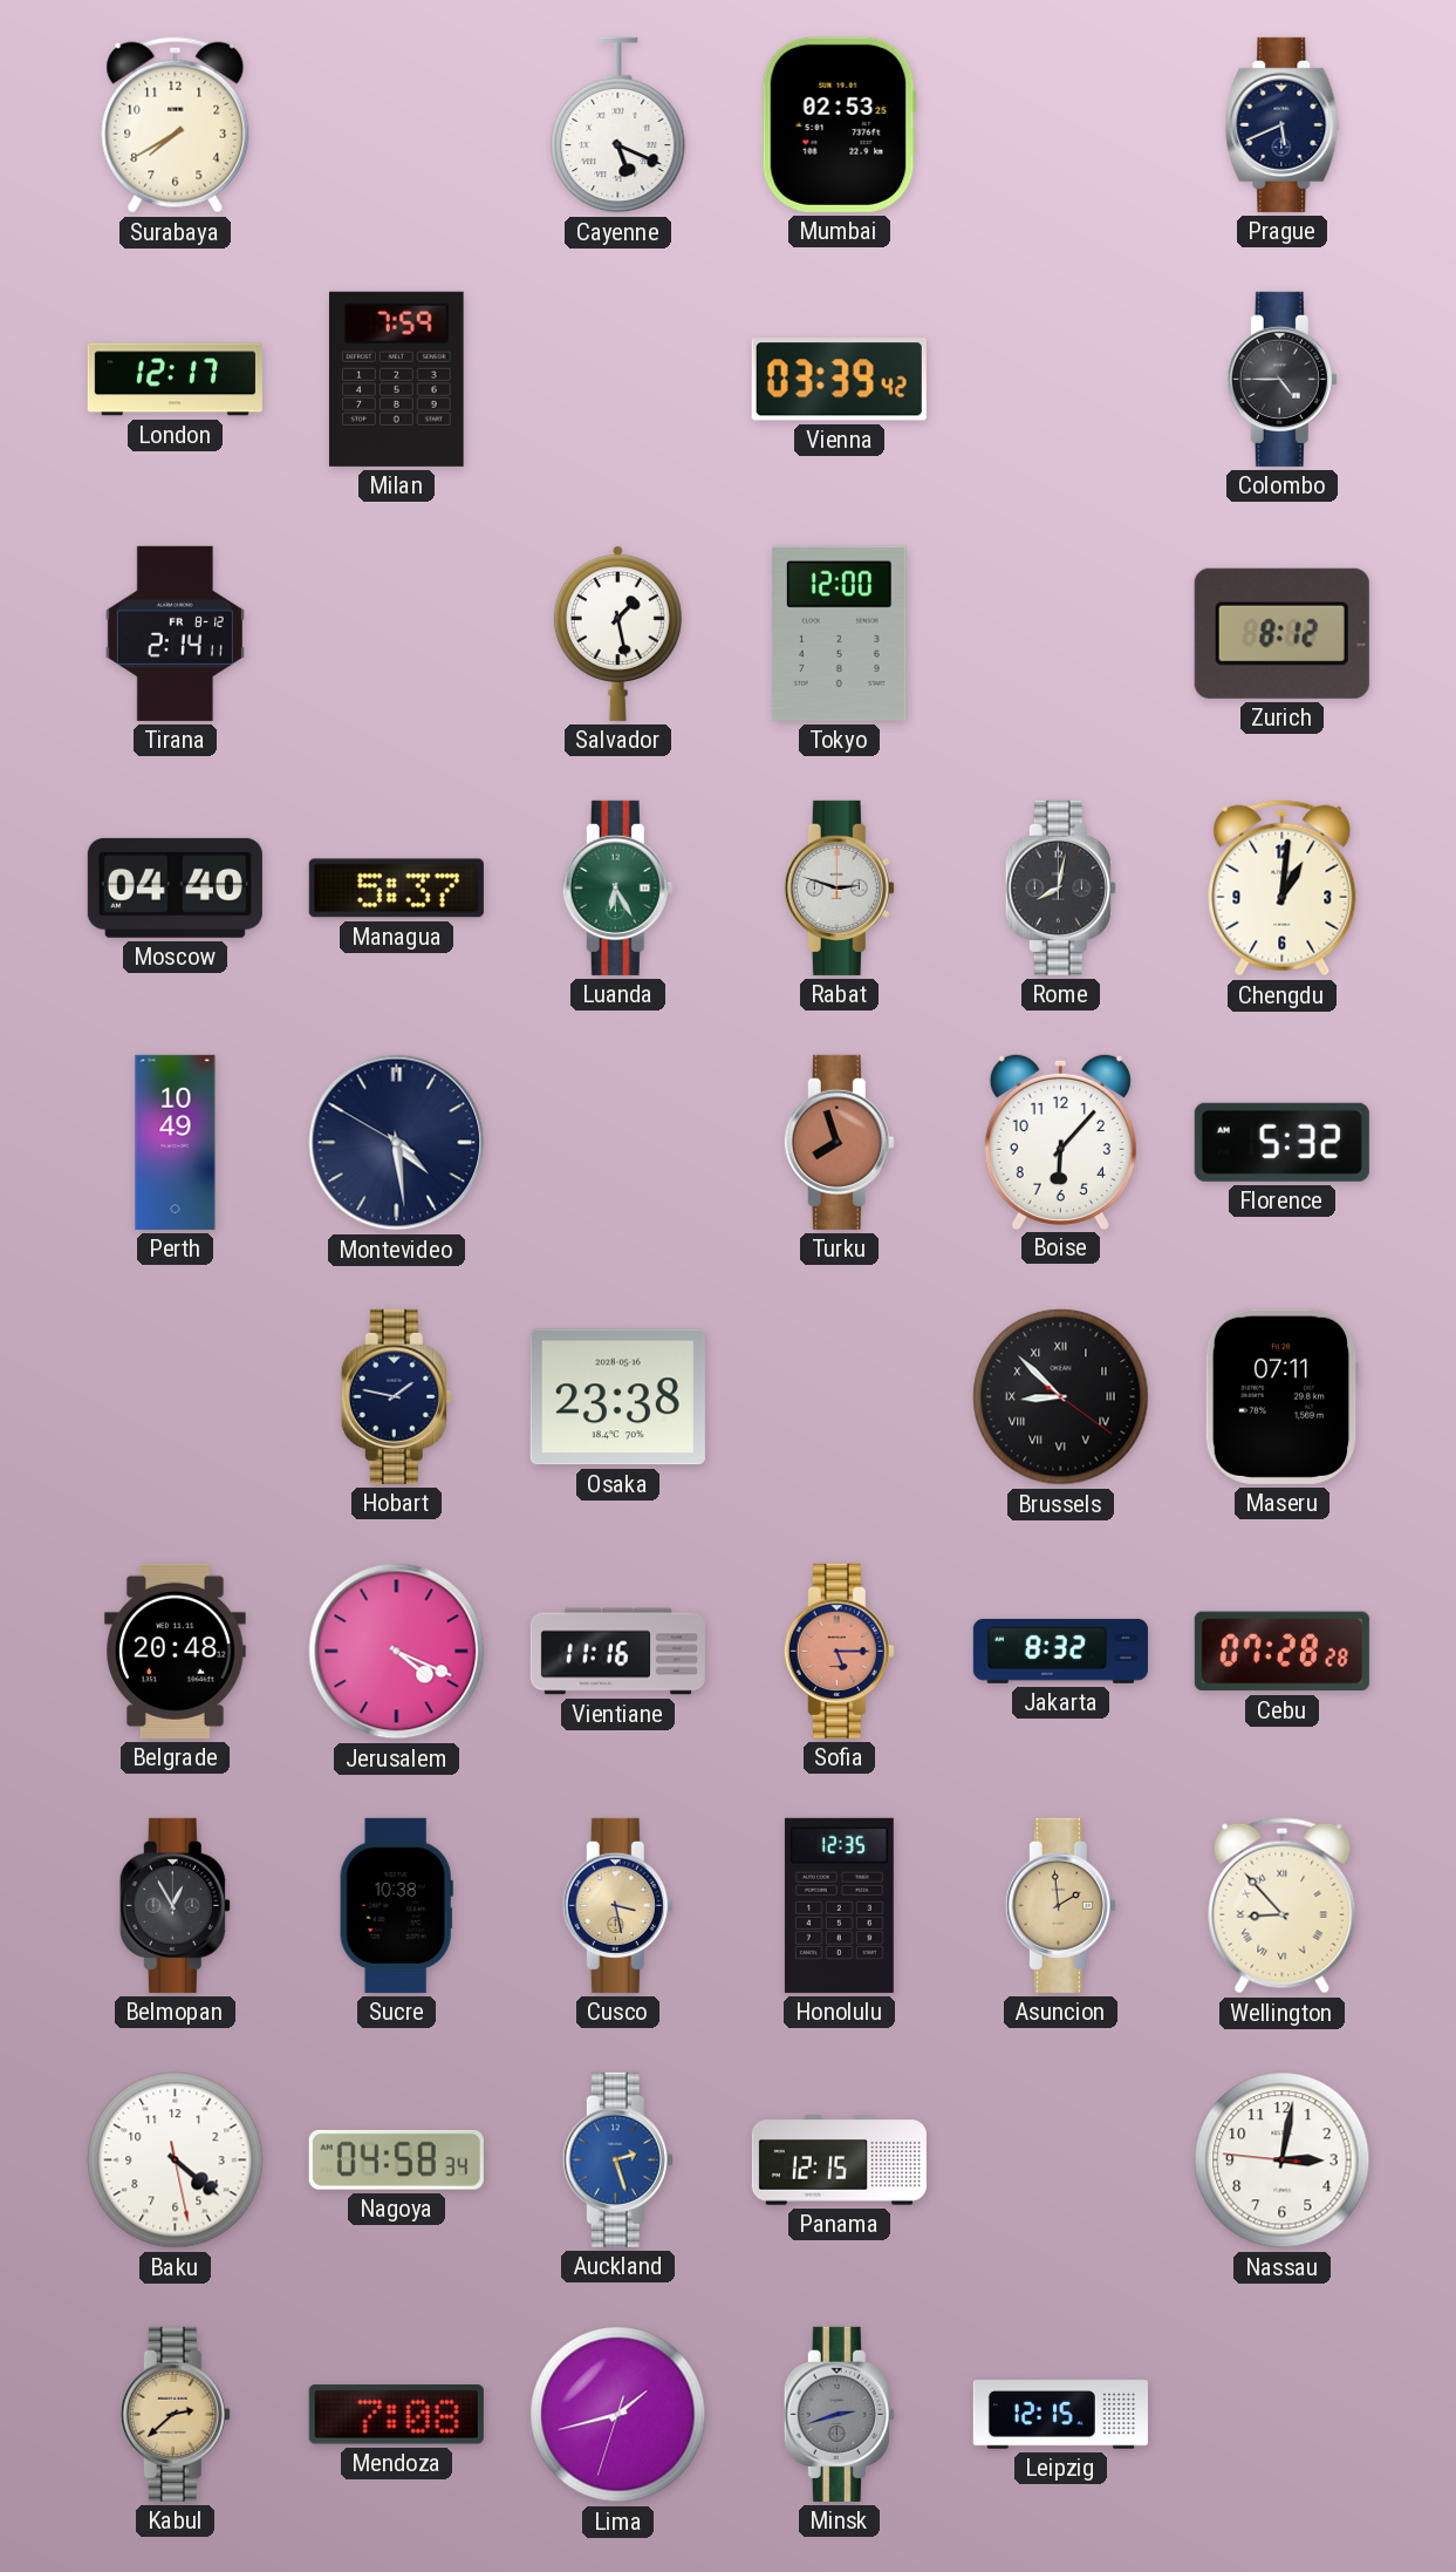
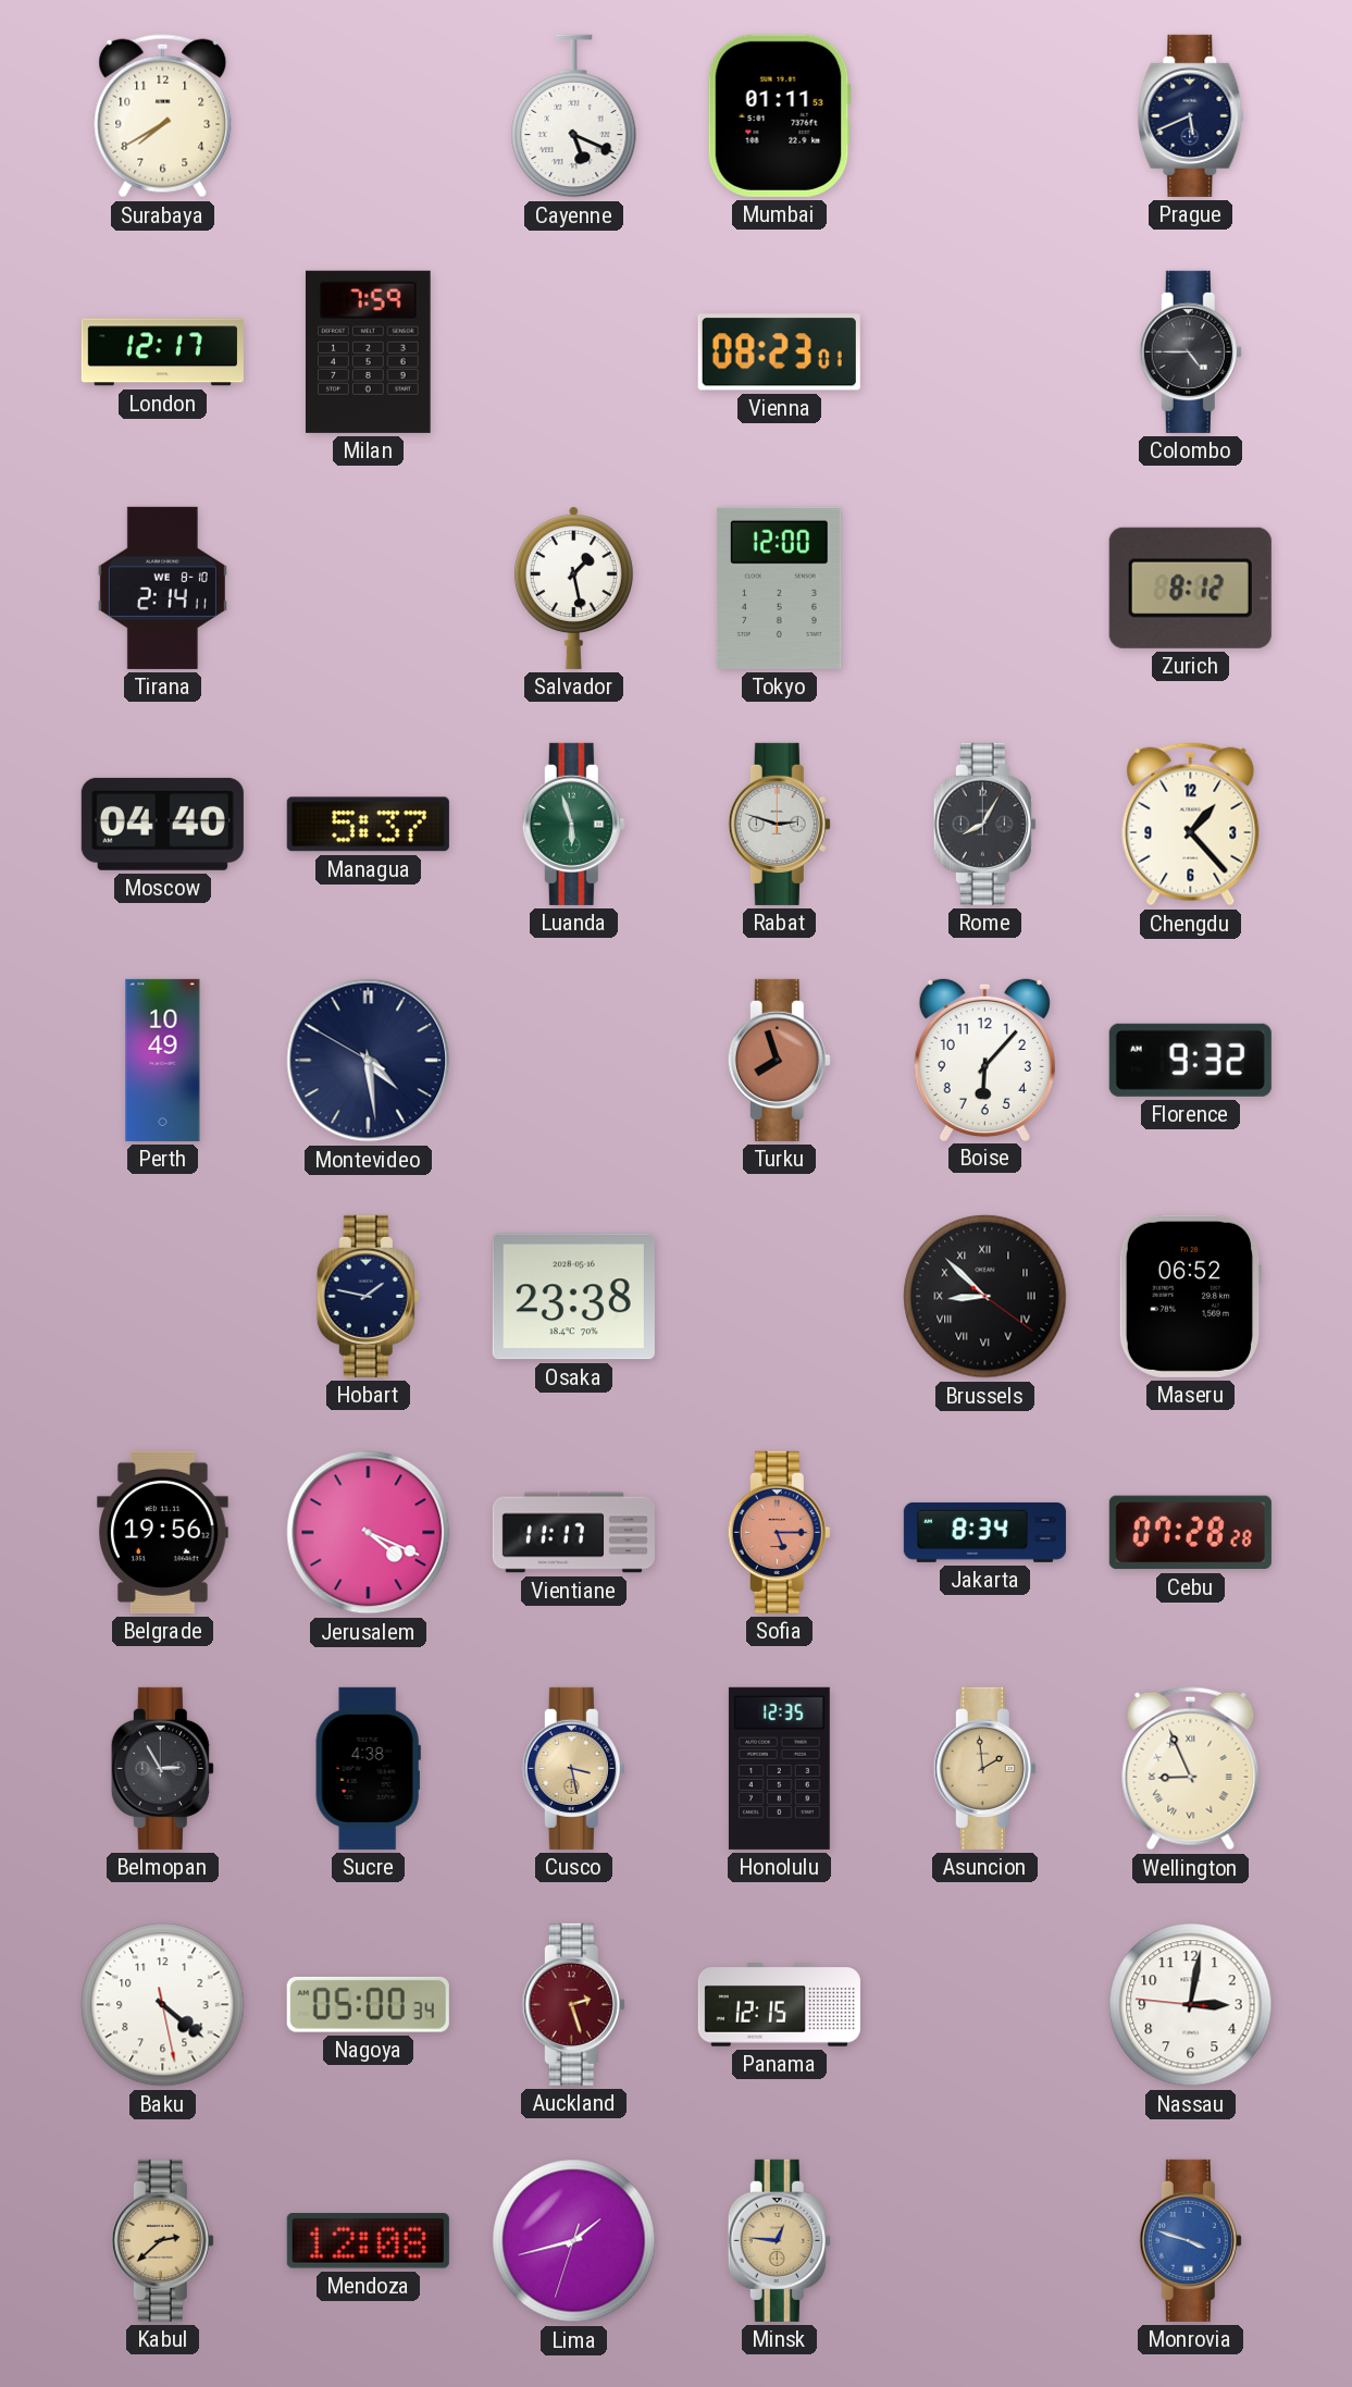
Mumbai: 02:53 -> 01:11 (779, 115)
Vienna: 03:39 -> 08:23 (779, 353)
Tirana date: FR 8-12 -> WE 8-10 (162, 588)
Luanda: 6:25 -> 5:57 (573, 824)
Rome: 8:02 -> 8:05 (984, 824)
Chengdu: 1:01 -> 1:23 (1191, 825)
Florence: 5:32 -> 9:32 (1190, 1060)
Maseru: 07:11 -> 06:52 (1190, 1296)
Belgrade: 20:48 -> 19:56 (163, 1532)
Vientiane: 11:16 -> 11:17 (573, 1533)
Jakarta: 8:32 -> 8:34 (984, 1532)
Belmopan: 12:55 -> 2:55 (162, 1768)
Sucre: 10:38 -> 4:38 (368, 1768)
Wellington: 8:53 -> 8:56 (1191, 1769)
Nagoya: 04:58 -> 05:00 (368, 2004)
Auckland dial: blue -> burgundy (573, 2004)
Mendoza: 7:08 -> 12:08 (368, 2241)
Minsk: 2:42 -> 12:46 (779, 2240)
Minsk dial: grey -> champagne (779, 2240)
Leipzig: 12:15 -> none (1060, 2415)
Monrovia: none -> 3:48 (1190, 2240)
